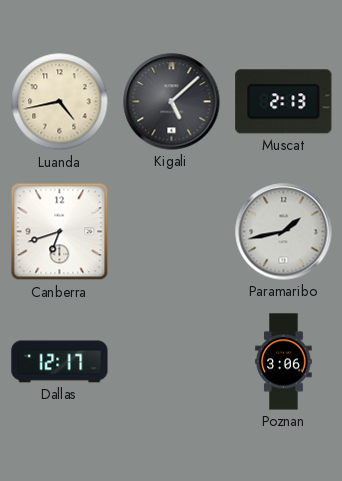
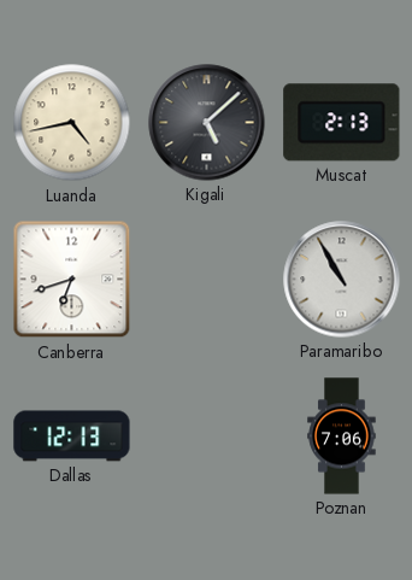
Paramaribo: 1:43 -> 10:55 (342, 280)
Dallas: 12:17 -> 12:13 (72, 437)
Poznan: 3:06 -> 7:06 (342, 437)
